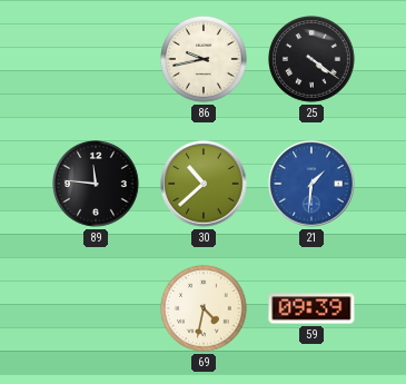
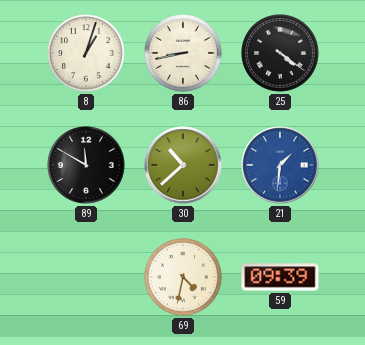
8: none -> 1:03 (87, 54)
86: 9:43 -> 8:43 (184, 54)
89: 11:46 -> 11:50 (87, 166)
